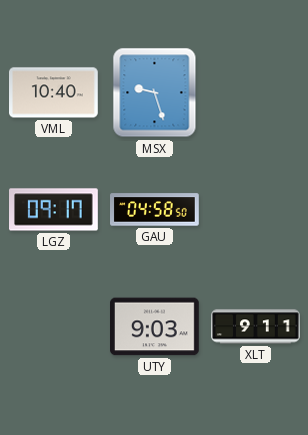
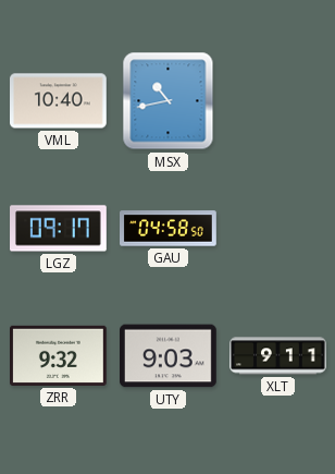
MSX: 9:27 -> 10:43 (169, 101)
ZRR: none -> 9:32 (59, 355)
